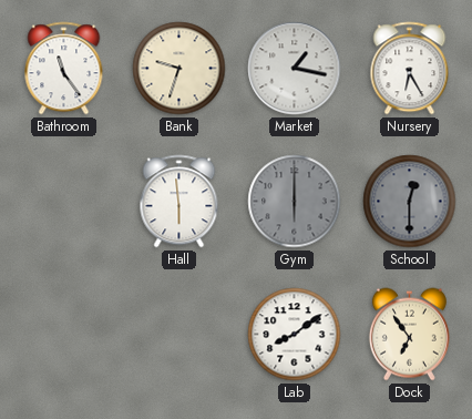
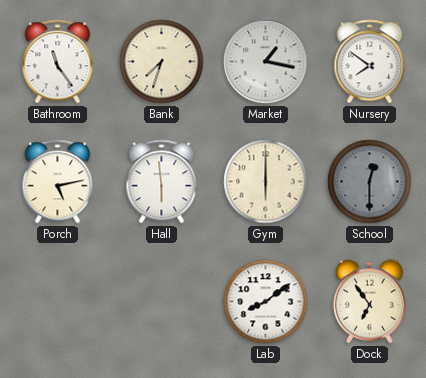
Bank: 9:33 -> 7:33 (162, 62)
Nursery: 6:25 -> 7:51 (370, 62)
Porch: none -> 5:13 (58, 182)
Gym dial: grey -> cream (266, 182)
